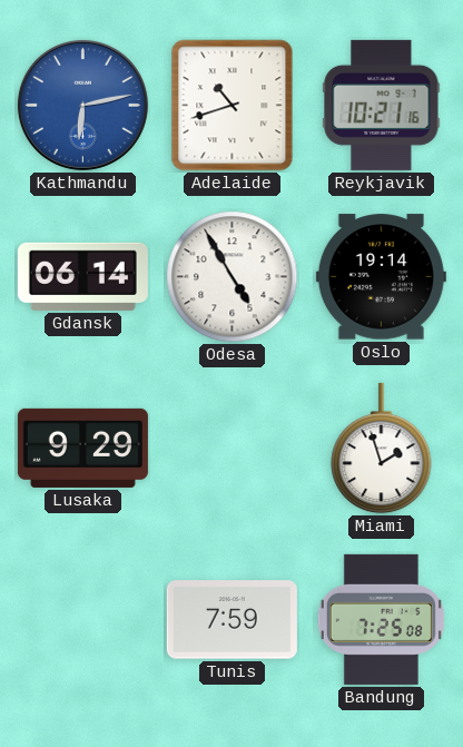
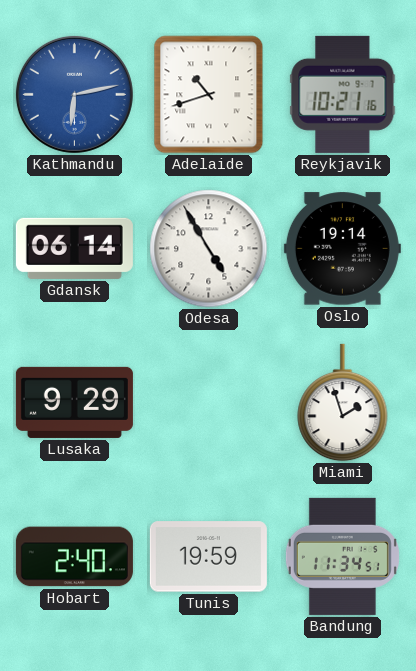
Hobart: none -> 2:40 (74, 557)
Tunis: 7:59 -> 19:59 (208, 557)
Bandung: 7:25 -> 11:34 (342, 556)
